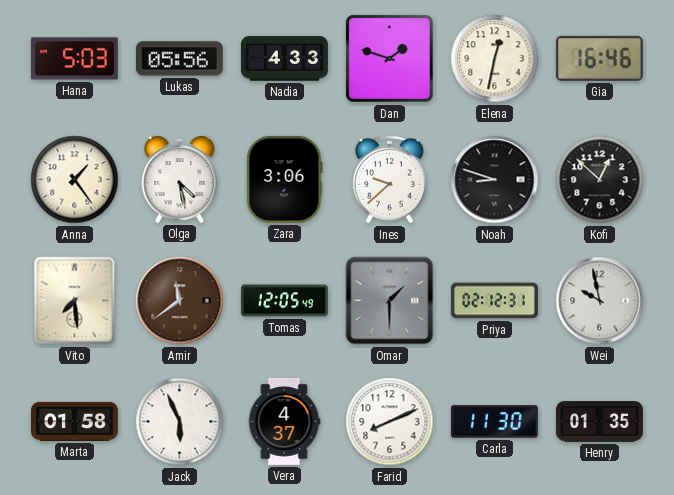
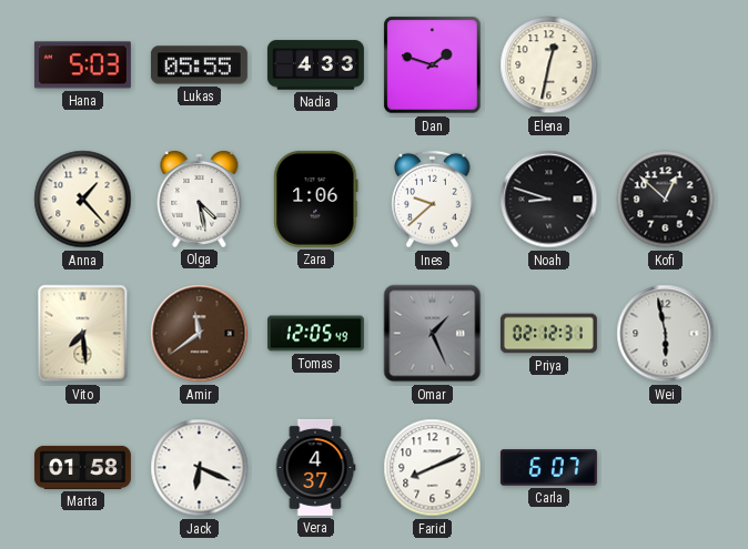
Lukas: 05:56 -> 05:55 (199, 65)
Gia: 16:46 -> none (599, 58)
Anna: 1:24 -> 1:23 (83, 200)
Zara: 3:06 -> 1:06 (316, 199)
Omar: 1:30 -> 1:26 (433, 334)
Wei: 9:58 -> 5:58 (666, 334)
Jack: 5:56 -> 6:19 (200, 468)
Carla: 11:30 -> 6:07 (548, 468)
Henry: 01:35 -> none (599, 422)
